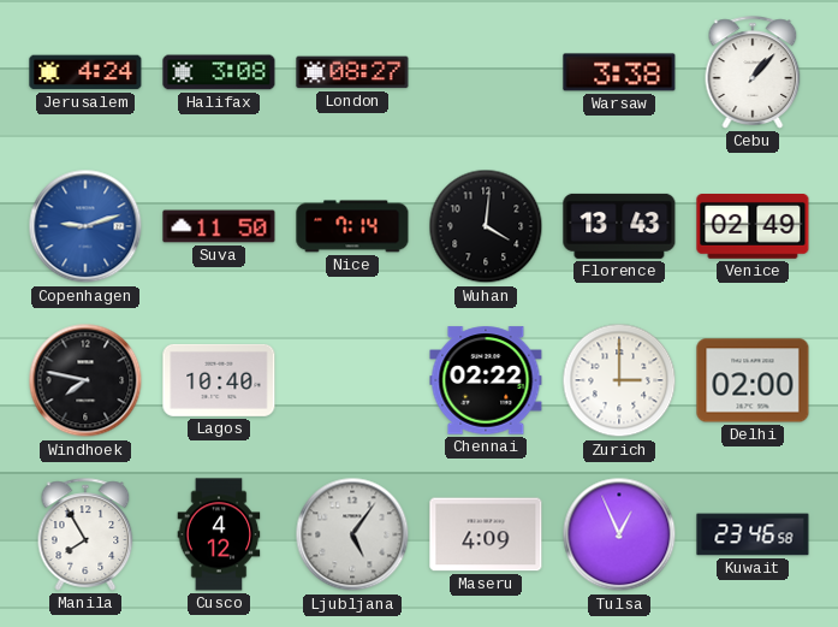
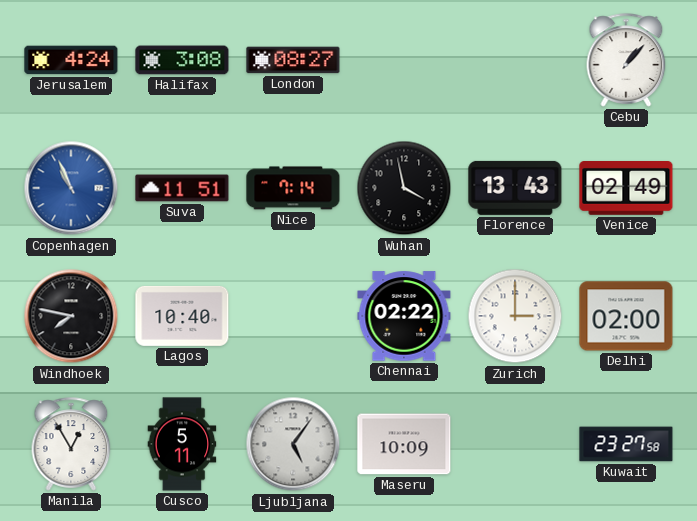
Warsaw: 3:38 -> none (619, 72)
Copenhagen: 9:12 -> 10:56 (71, 188)
Suva: 11:50 -> 11:51 (182, 188)
Wuhan: 4:01 -> 3:58 (404, 188)
Manila: 7:55 -> 12:55 (71, 444)
Cusco: 4:12 -> 5:11 (182, 444)
Maseru: 4:09 -> 10:09 (404, 444)
Tulsa: 12:56 -> none (619, 534)
Kuwait: 23:46 -> 23:27 (626, 444)
